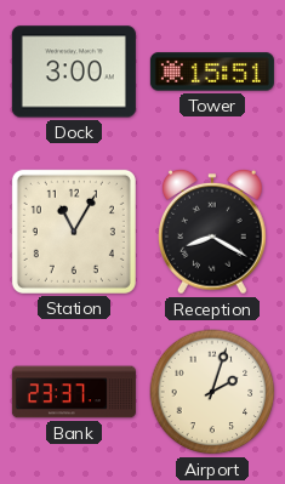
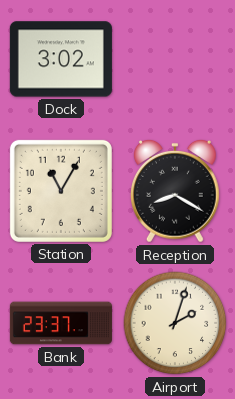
Dock: 3:00 -> 3:02 (61, 59)
Tower: 15:51 -> none (212, 72)
